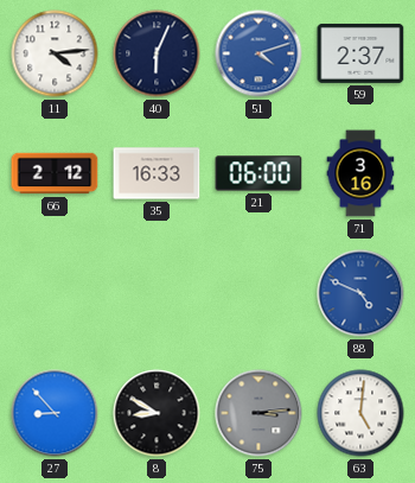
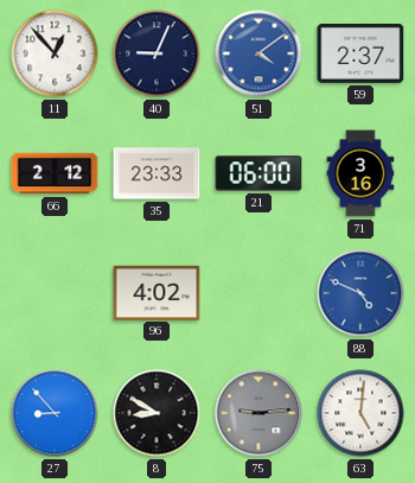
11: 4:14 -> 12:53 (55, 53)
40: 6:04 -> 9:04 (157, 53)
51: 4:12 -> 4:09 (258, 53)
35: 16:33 -> 23:33 (157, 173)
96: none -> 4:02 (157, 292)
75: 3:14 -> 9:14 (258, 413)
